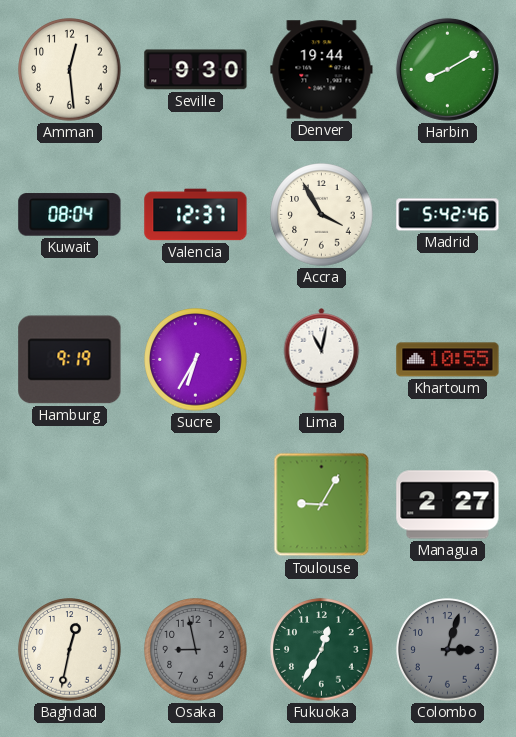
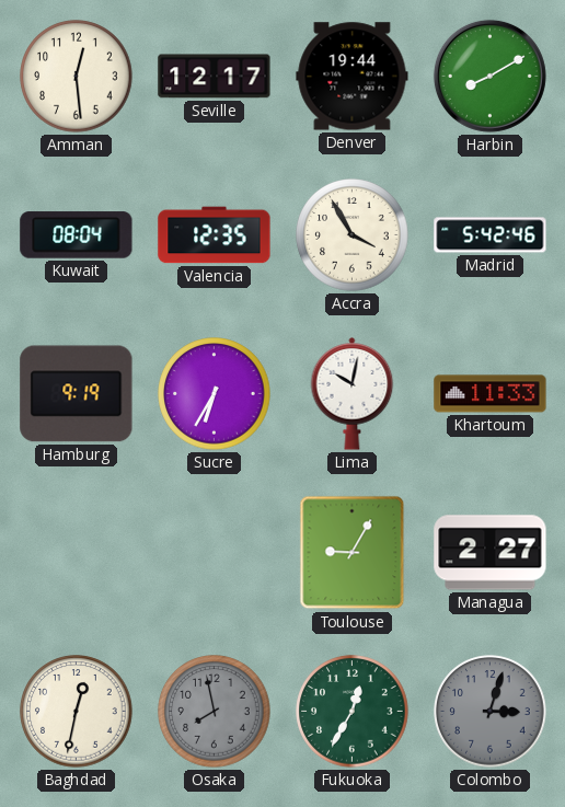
Seville: 9:30 -> 12:17 (215, 77)
Valencia: 12:37 -> 12:35 (215, 235)
Lima: 11:02 -> 10:02 (353, 394)
Khartoum: 10:55 -> 11:33 (491, 394)
Osaka: 8:58 -> 7:58 (215, 712)
